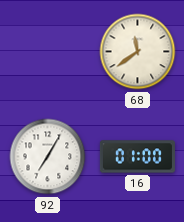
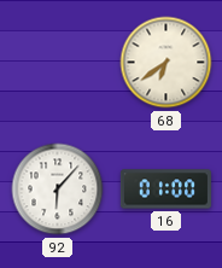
68: 11:39 -> 6:39 (166, 63)
92: 7:05 -> 6:07 (58, 190)
